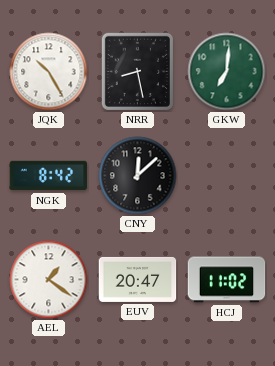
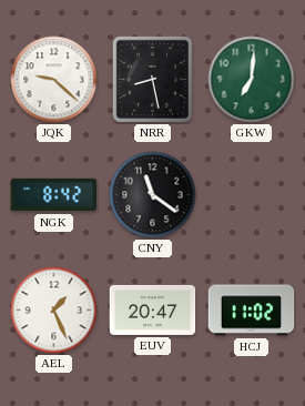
JQK: 10:25 -> 9:22 (54, 80)
CNY: 12:08 -> 11:21 (153, 195)
AEL: 1:21 -> 1:26 (54, 311)
